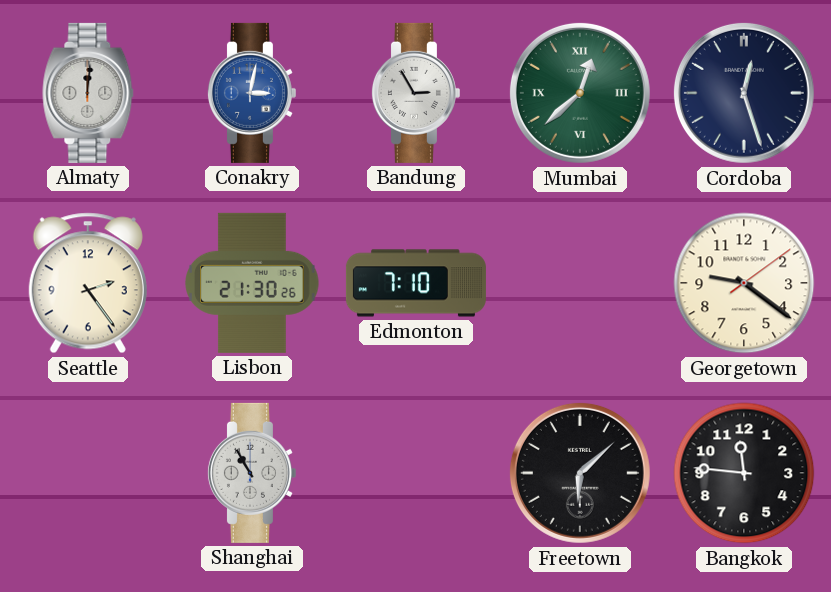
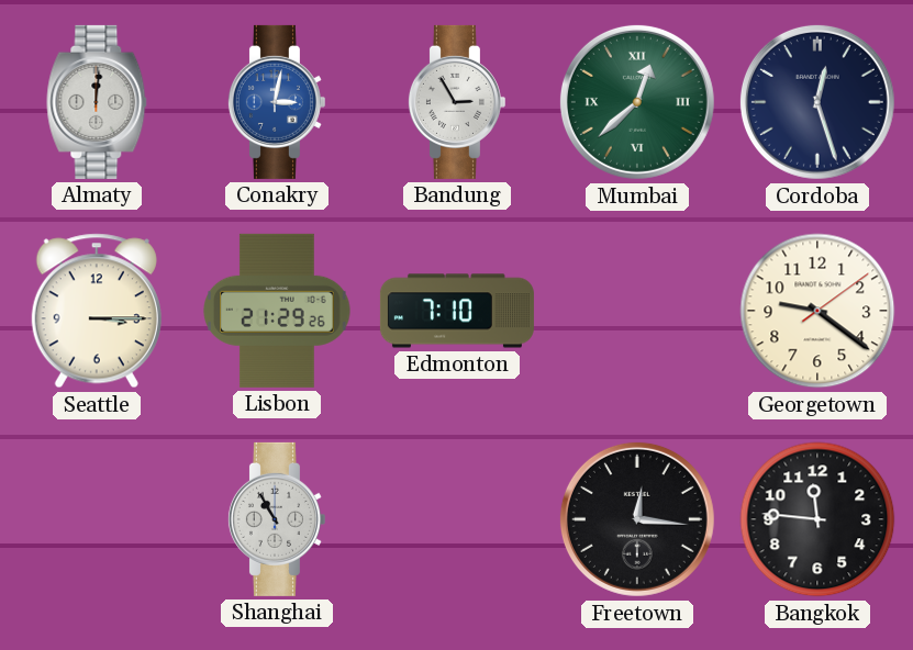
Seattle: 2:24 -> 3:15 (97, 311)
Lisbon: 21:30 -> 21:29 (277, 311)
Freetown: 6:08 -> 12:16 (637, 519)
